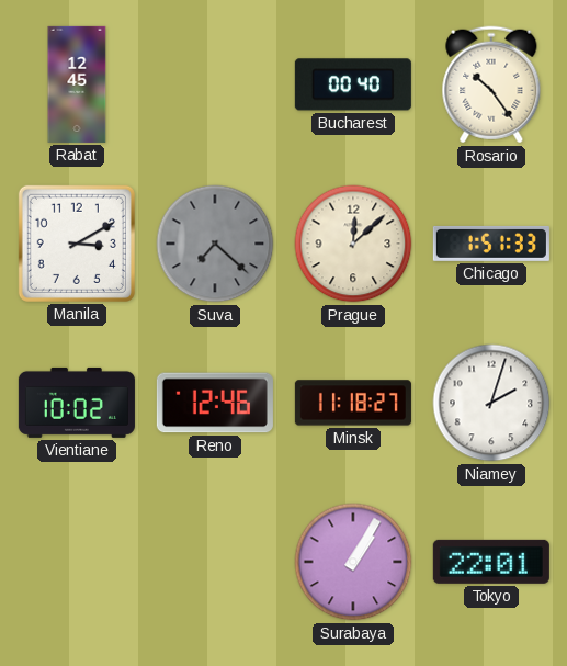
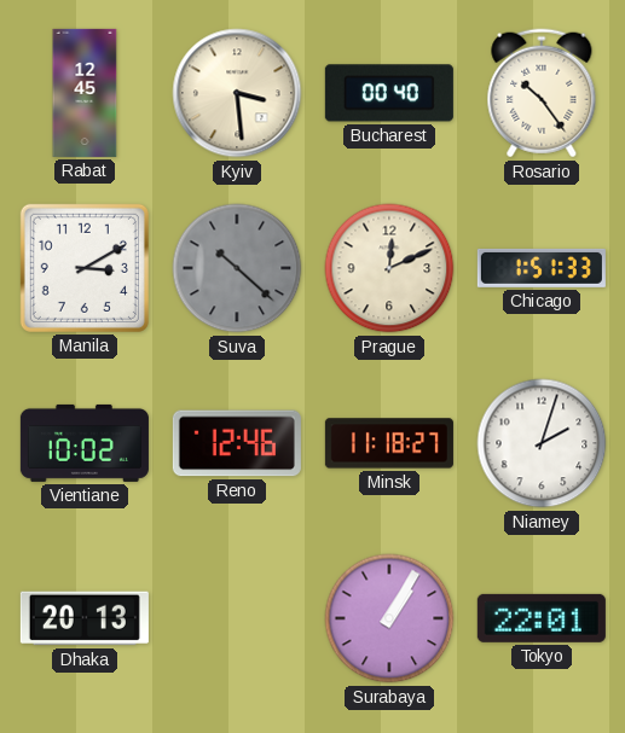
Kyiv: none -> 3:29 (237, 93)
Suva: 7:22 -> 10:22 (237, 268)
Prague: 12:08 -> 12:11 (389, 268)
Dhaka: none -> 20:13 (85, 618)
